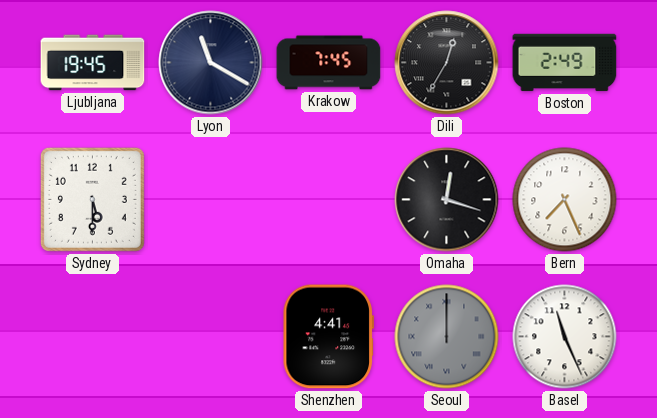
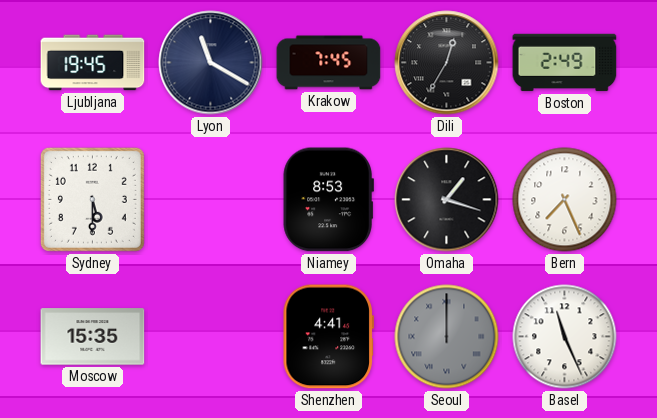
Niamey: none -> 8:53 (328, 200)
Omaha: 12:18 -> 1:18 (447, 200)
Moscow: none -> 15:35 (93, 337)
